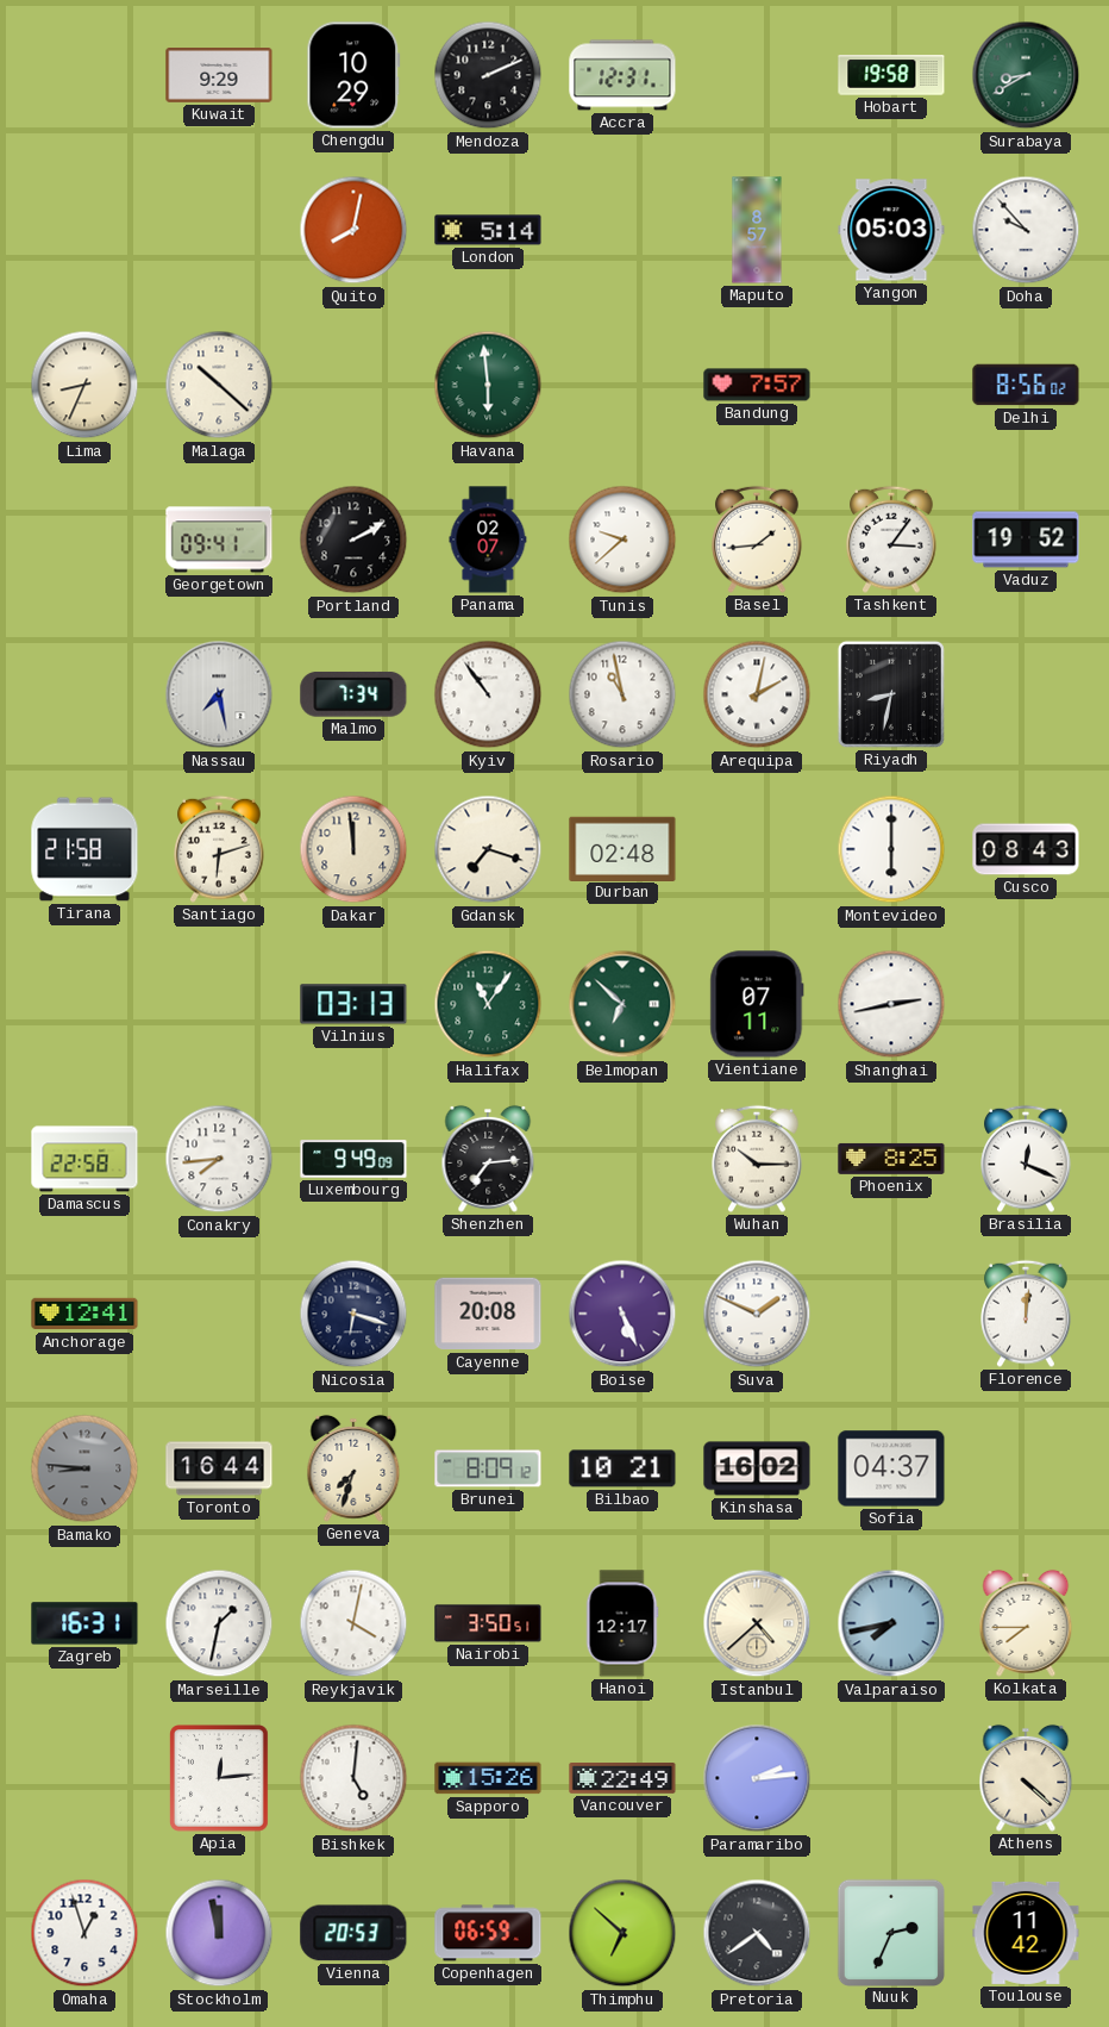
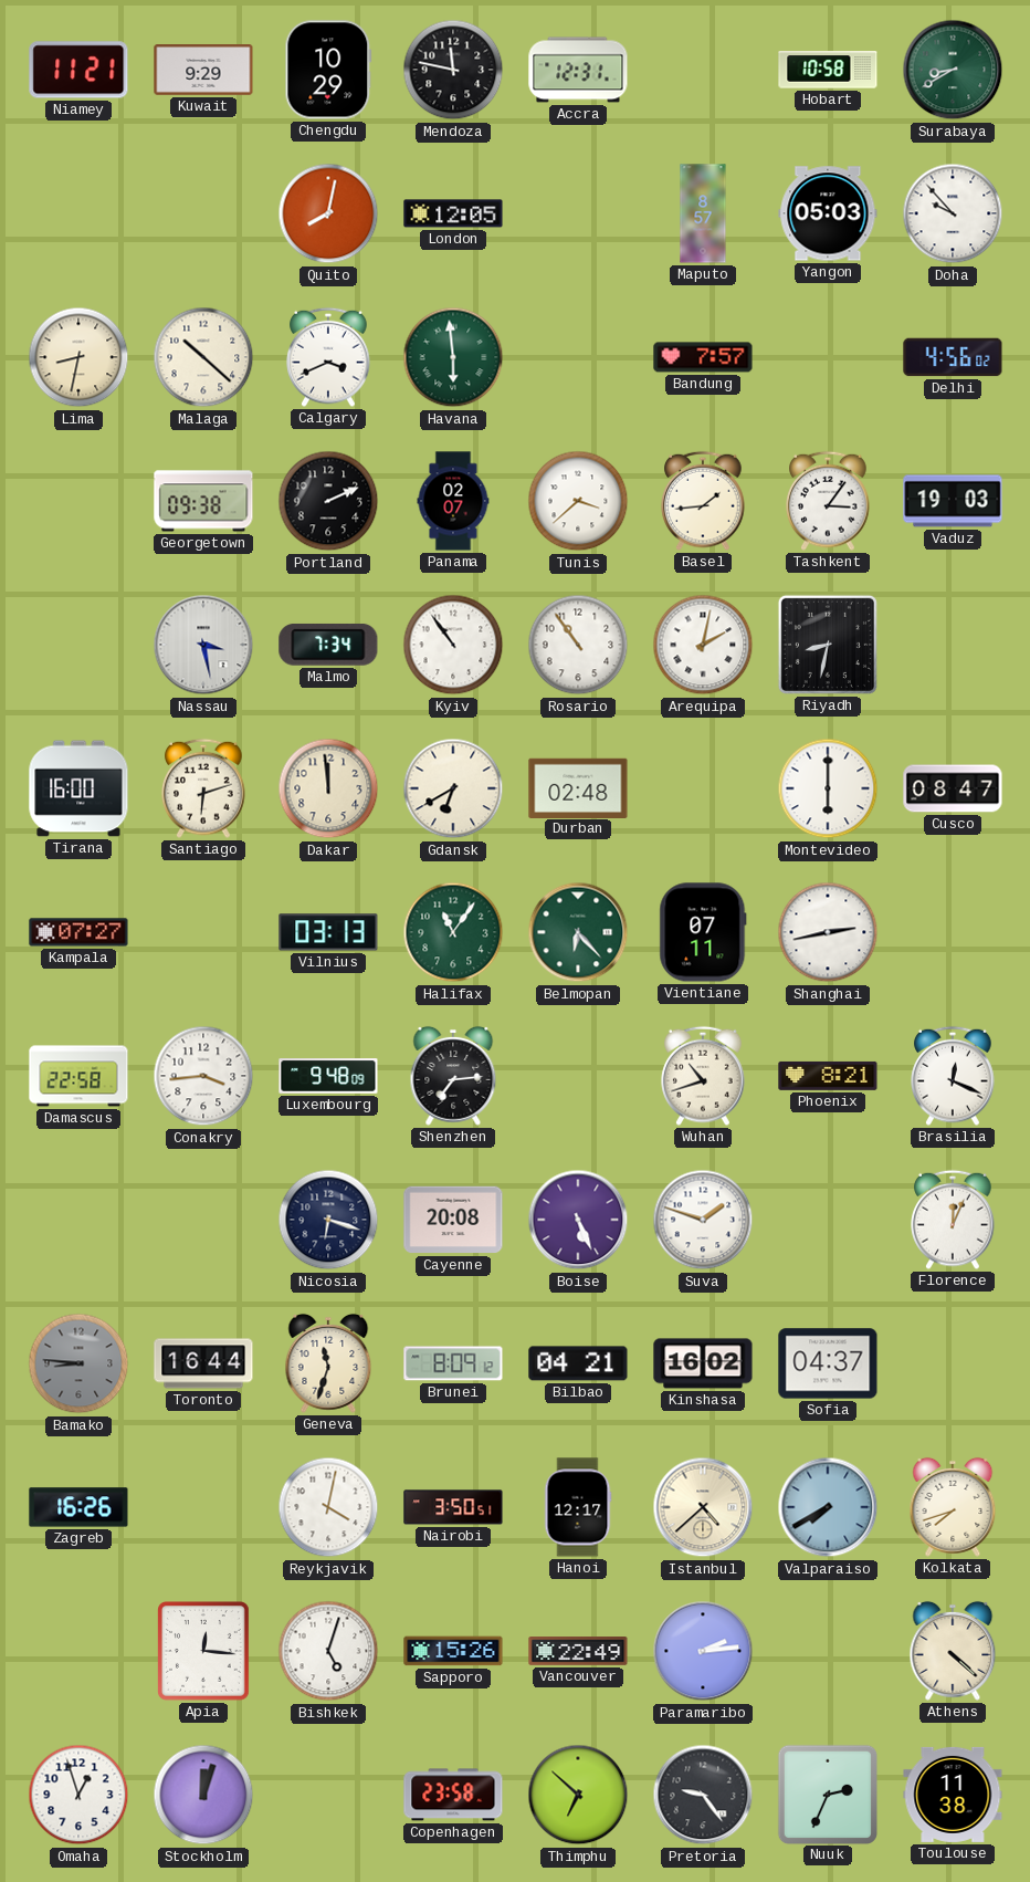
Niamey: none -> 11:21 (78, 70)
Mendoza: 2:11 -> 11:47 (453, 70)
Hobart: 19:58 -> 10:58 (828, 70)
London: 5:14 -> 12:05 (453, 213)
Lima: 8:34 -> 8:32 (78, 357)
Calgary: none -> 3:41 (328, 357)
Delhi: 8:56 -> 4:56 (953, 357)
Georgetown: 09:41 -> 09:38 (203, 501)
Portland: 2:10 -> 2:11 (328, 501)
Tunis: 9:38 -> 3:38 (578, 501)
Vaduz: 19:52 -> 19:03 (953, 501)
Nassau: 7:28 -> 3:28 (203, 645)
Rosario: 10:58 -> 10:54 (578, 645)
Tirana: 21:58 -> 16:00 (78, 788)
Gdansk: 7:18 -> 6:40 (453, 788)
Cusco: 08:43 -> 08:47 (953, 788)
Kampala: none -> 07:27 (78, 932)
Belmopan: 6:52 -> 6:23 (578, 932)
Conakry: 7:44 -> 3:44 (203, 1076)
Luxembourg: 9:49 -> 9:48 (328, 1076)
Wuhan: 10:15 -> 10:42 (703, 1076)
Phoenix: 8:25 -> 8:21 (828, 1076)
Anchorage: 12:41 -> none (84, 1314)
Suva: 1:49 -> 1:48 (703, 1220)
Florence: 12:01 -> 12:04 (953, 1220)
Geneva: 7:33 -> 11:33 (328, 1363)
Bilbao: 10:21 -> 04:21 (578, 1363)
Zagreb: 16:31 -> 16:26 (78, 1507)
Marseille: 1:32 -> none (219, 1623)
Valparaiso: 7:43 -> 7:40 (828, 1507)
Kolkata: 7:45 -> 7:42 (953, 1507)
Apia: 12:14 -> 12:16 (204, 1652)
Bishkek: 5:01 -> 5:03 (328, 1651)
Stockholm: 11:58 -> 12:03 (203, 1795)
Vienna: 20:53 -> none (353, 1933)
Copenhagen: 06:59 -> 23:58 (453, 1795)
Pretoria: 4:39 -> 9:24 (703, 1795)
Toulouse: 11:42 -> 11:38 (953, 1795)
